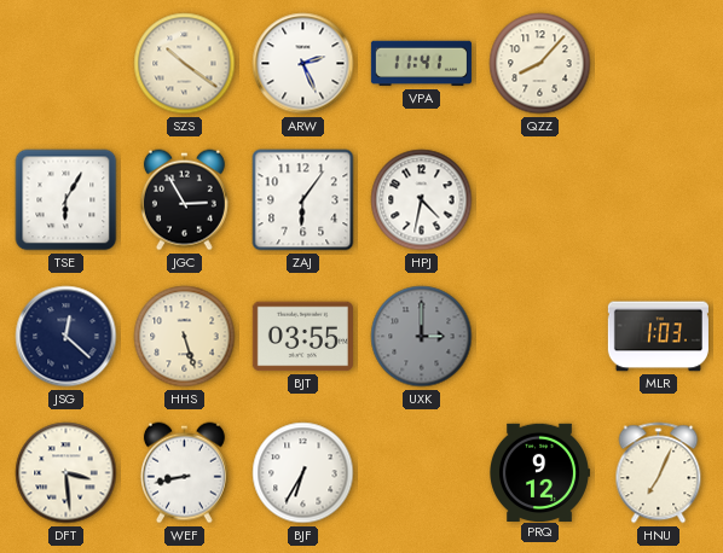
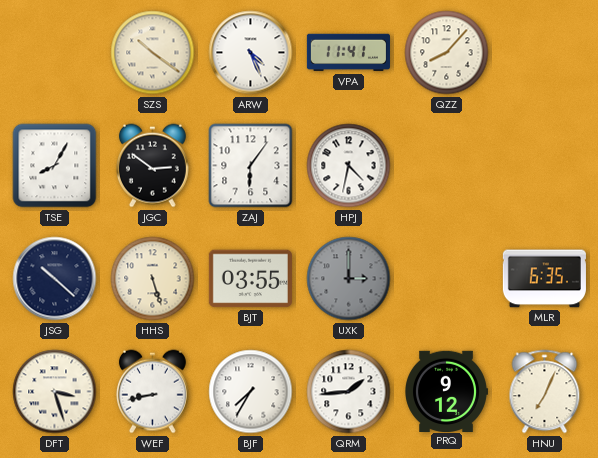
ARW: 2:26 -> 4:26 (251, 53)
TSE: 6:05 -> 8:05 (55, 166)
JGC: 2:55 -> 2:51 (152, 166)
JSG: 12:22 -> 10:22 (55, 279)
MLR: 1:03 -> 6:35 (544, 279)
DFT: 3:29 -> 3:27 (55, 392)
BJF: 6:35 -> 7:35 (251, 392)
QRM: none -> 1:44 (349, 392)
